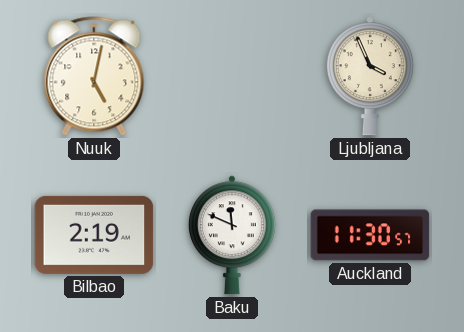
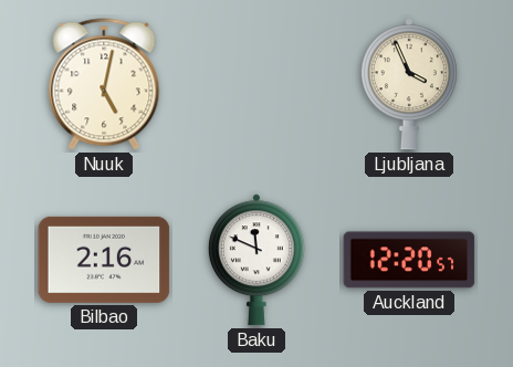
Bilbao: 2:19 -> 2:16 (104, 260)
Auckland: 11:30 -> 12:20 (409, 260)
